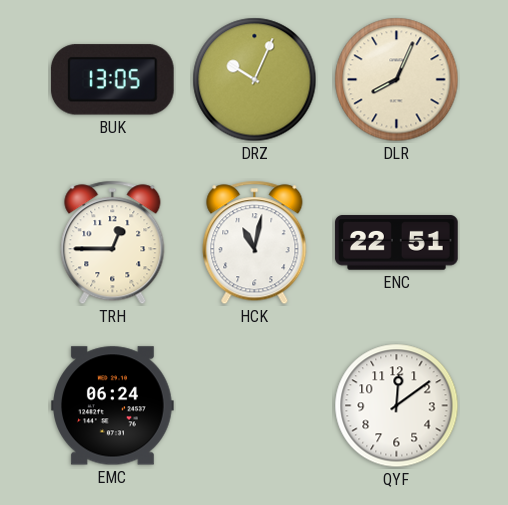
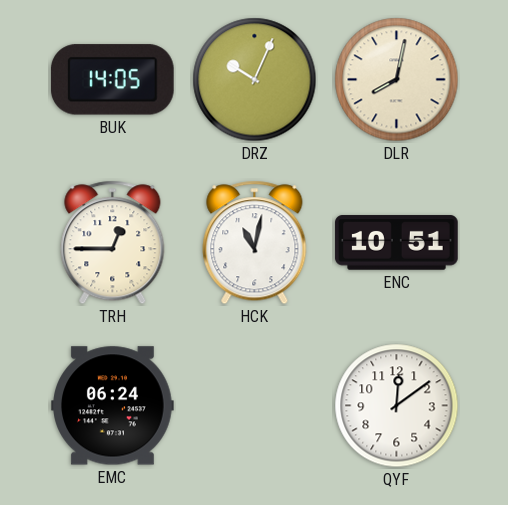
BUK: 13:05 -> 14:05 (112, 80)
DLR: 8:04 -> 8:02 (397, 80)
ENC: 22:51 -> 10:51 (397, 243)
